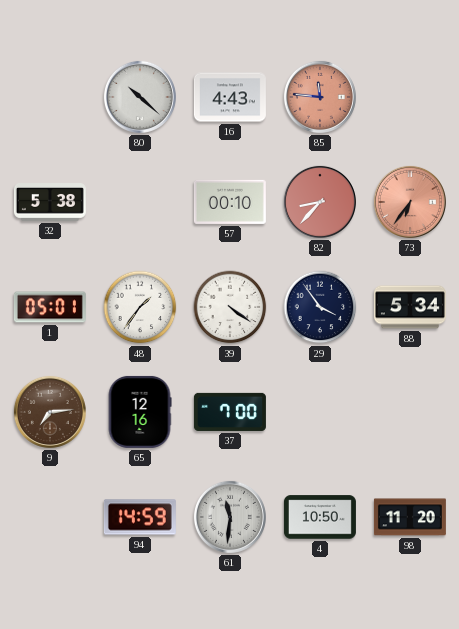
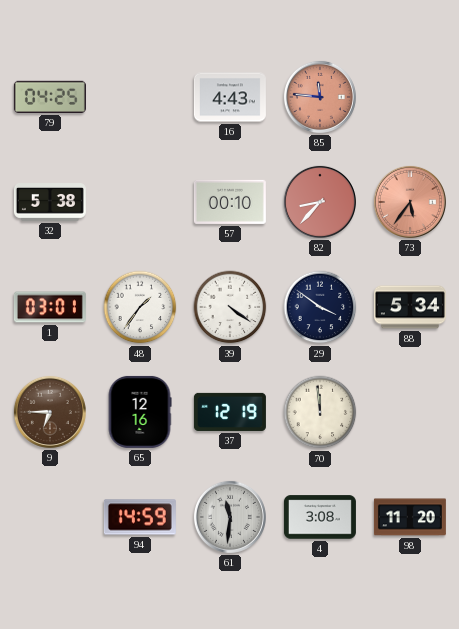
79: none -> 04:25 (50, 97)
80: 10:22 -> none (140, 97)
73: 6:36 -> 5:36 (410, 202)
1: 05:01 -> 03:01 (50, 307)
29: 3:54 -> 3:51 (320, 307)
9: 7:14 -> 6:45 (50, 412)
37: 7:00 -> 12:19 (230, 412)
70: none -> 11:59 (320, 412)
4: 10:50 -> 3:08 (320, 517)
